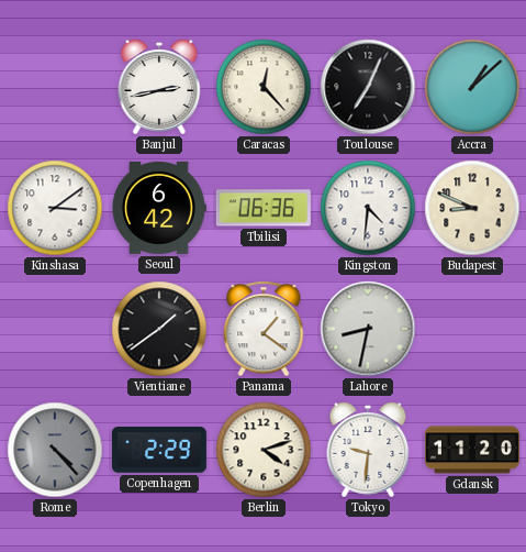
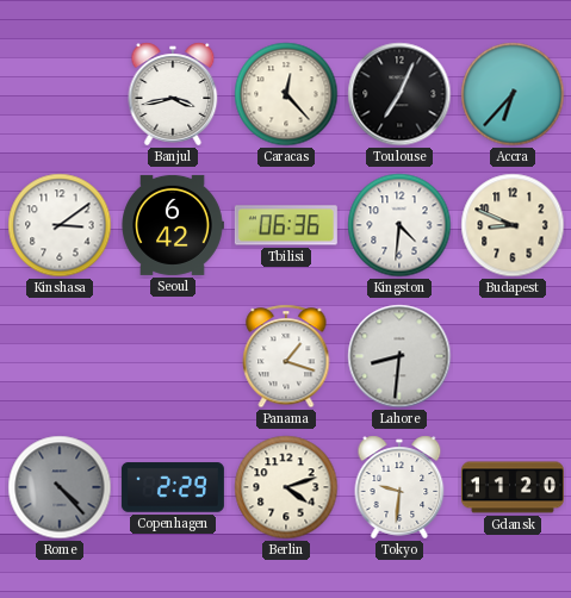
Banjul: 2:43 -> 3:43 (173, 94)
Accra: 1:08 -> 6:37 (513, 94)
Vientiane: 1:39 -> none (159, 329)
Panama: 1:21 -> 1:18 (286, 356)
Lahore: 8:32 -> 8:31 (399, 356)
